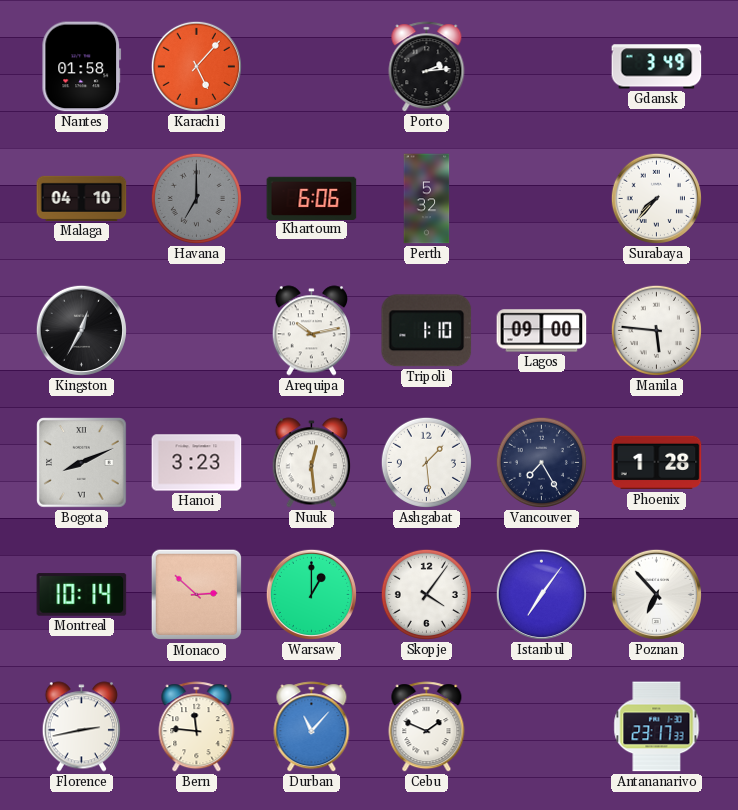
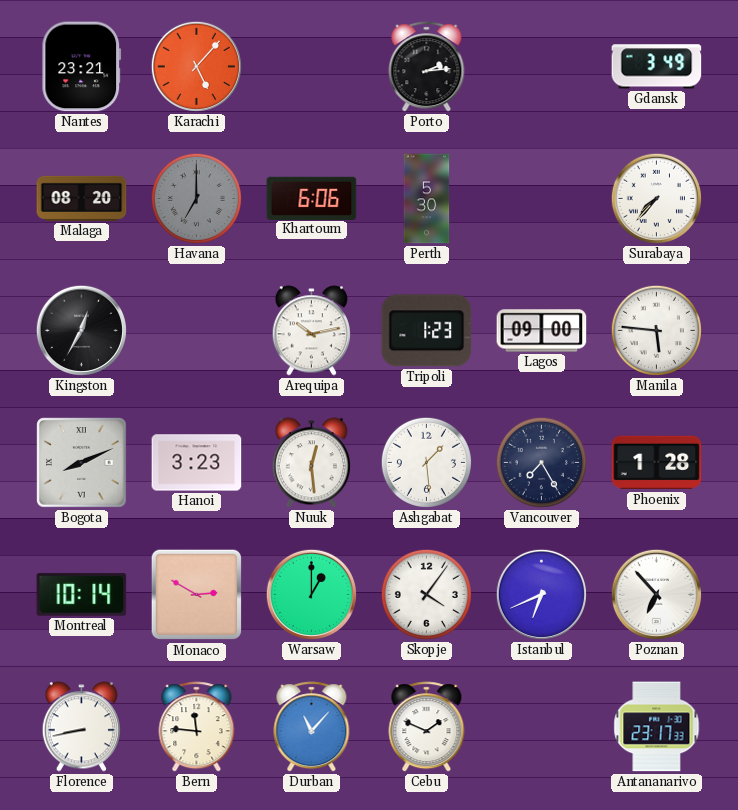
Nantes: 01:58 -> 23:21 (82, 67)
Malaga: 04:10 -> 08:20 (82, 198)
Perth: 5:32 -> 5:30 (427, 199)
Tripoli: 1:10 -> 1:23 (427, 331)
Monaco: 2:52 -> 2:50 (197, 595)
Istanbul: 7:06 -> 6:41 (541, 594)
Florence: 2:43 -> 8:43 (81, 727)
